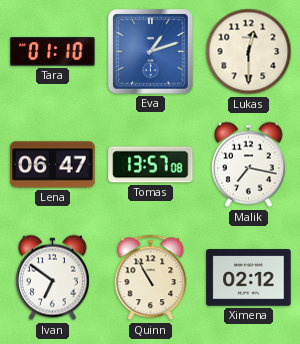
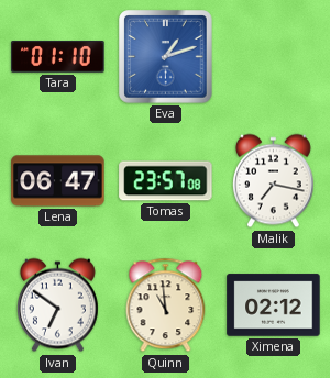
Lukas: 12:30 -> none (249, 52)
Tomas: 13:57 -> 23:57 (166, 181)
Quinn: 10:55 -> 10:59 (166, 305)
